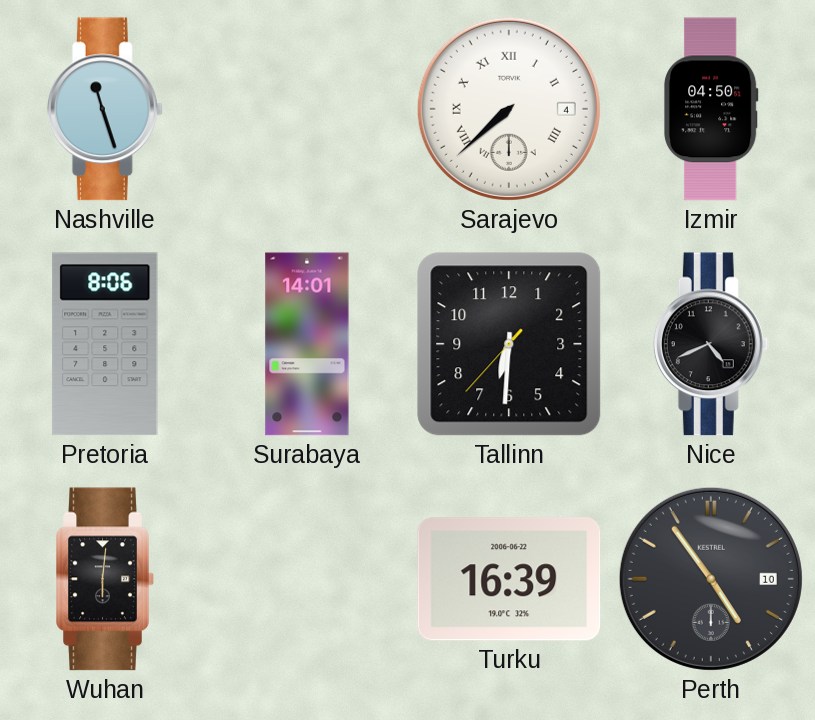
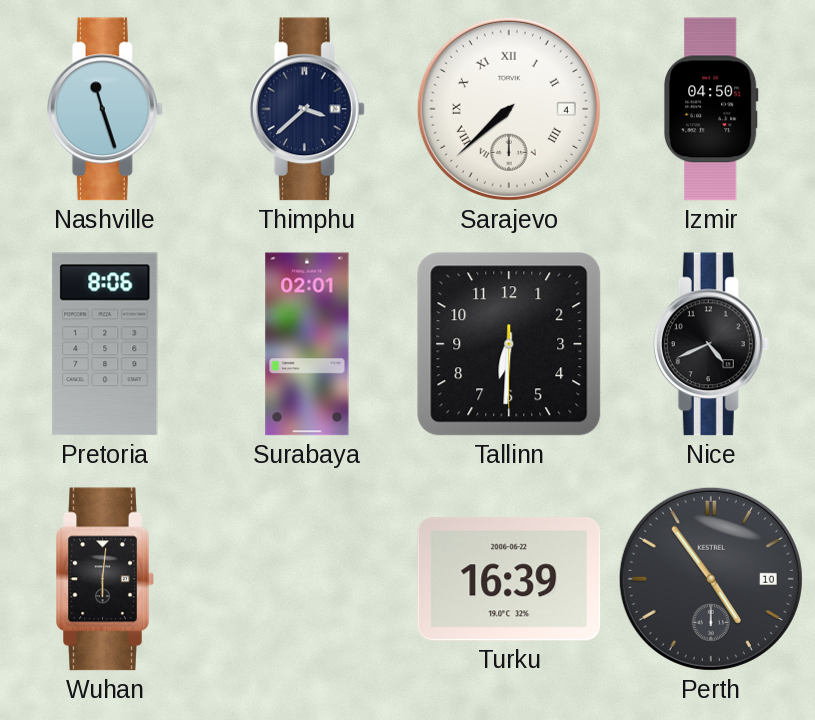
Thimphu: none -> 3:38 (307, 109)
Surabaya: 14:01 -> 02:01 (307, 344)
Tallinn: 6:30:37 -> 6:30:30 (509, 344)
